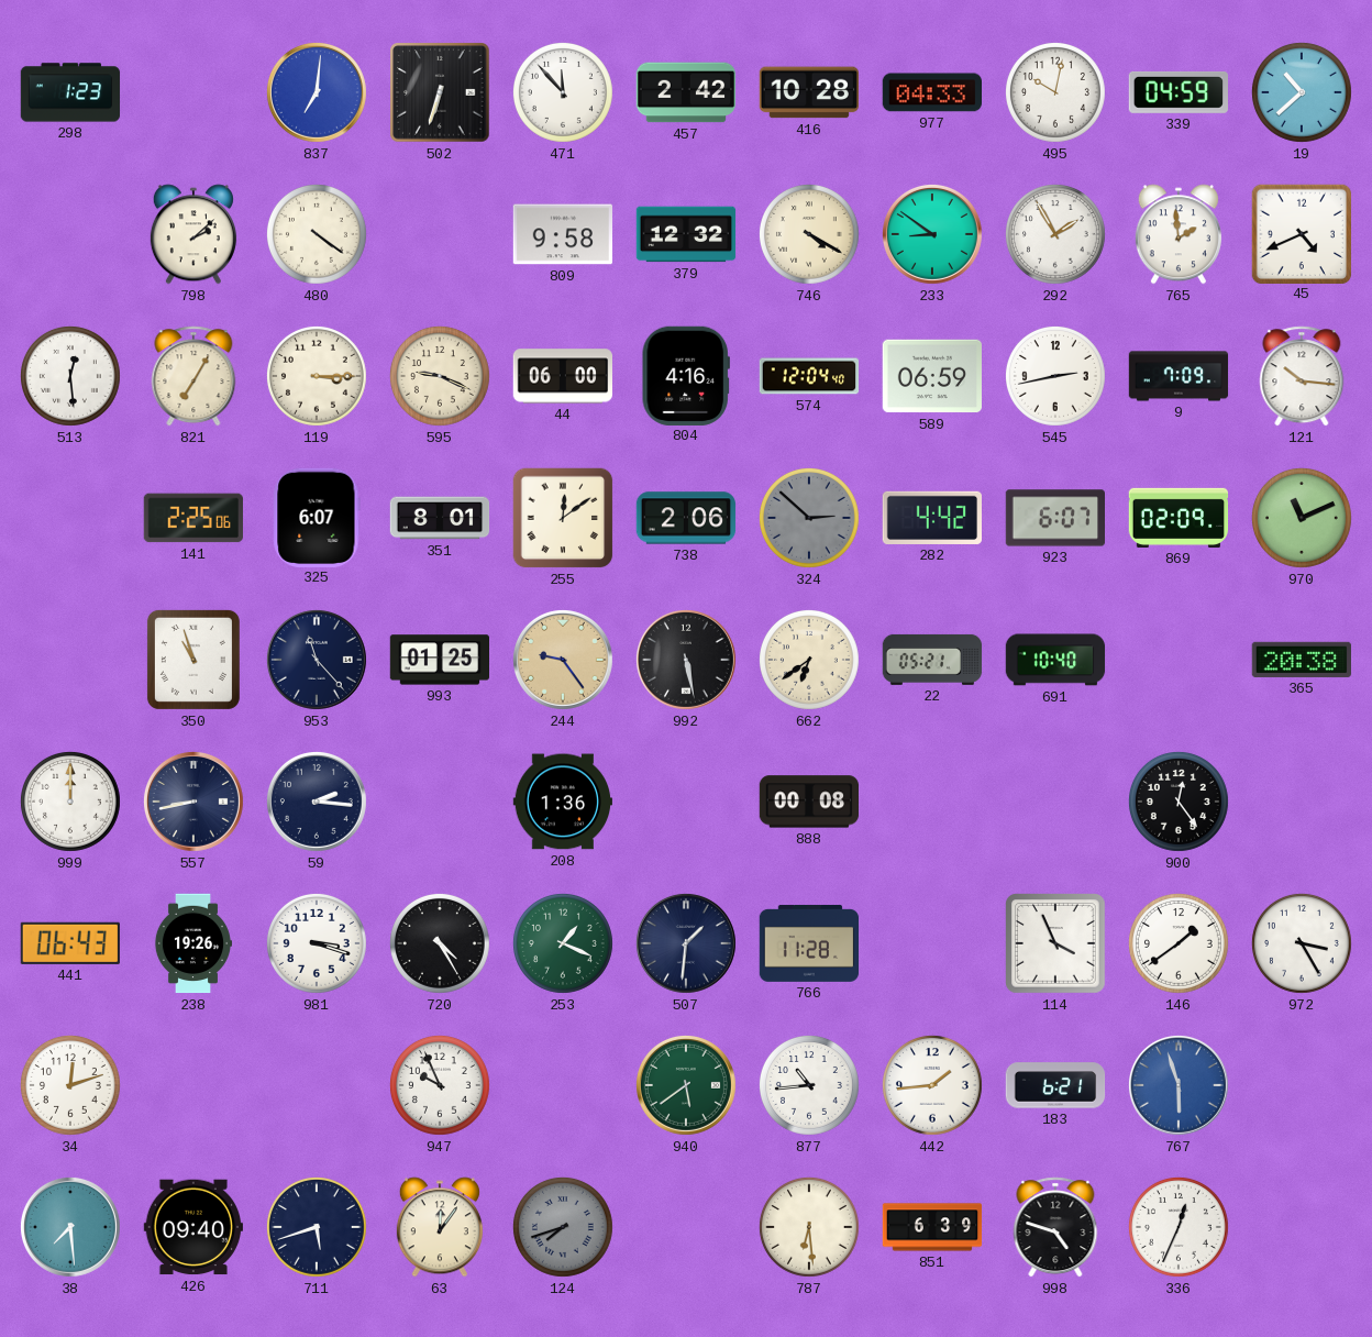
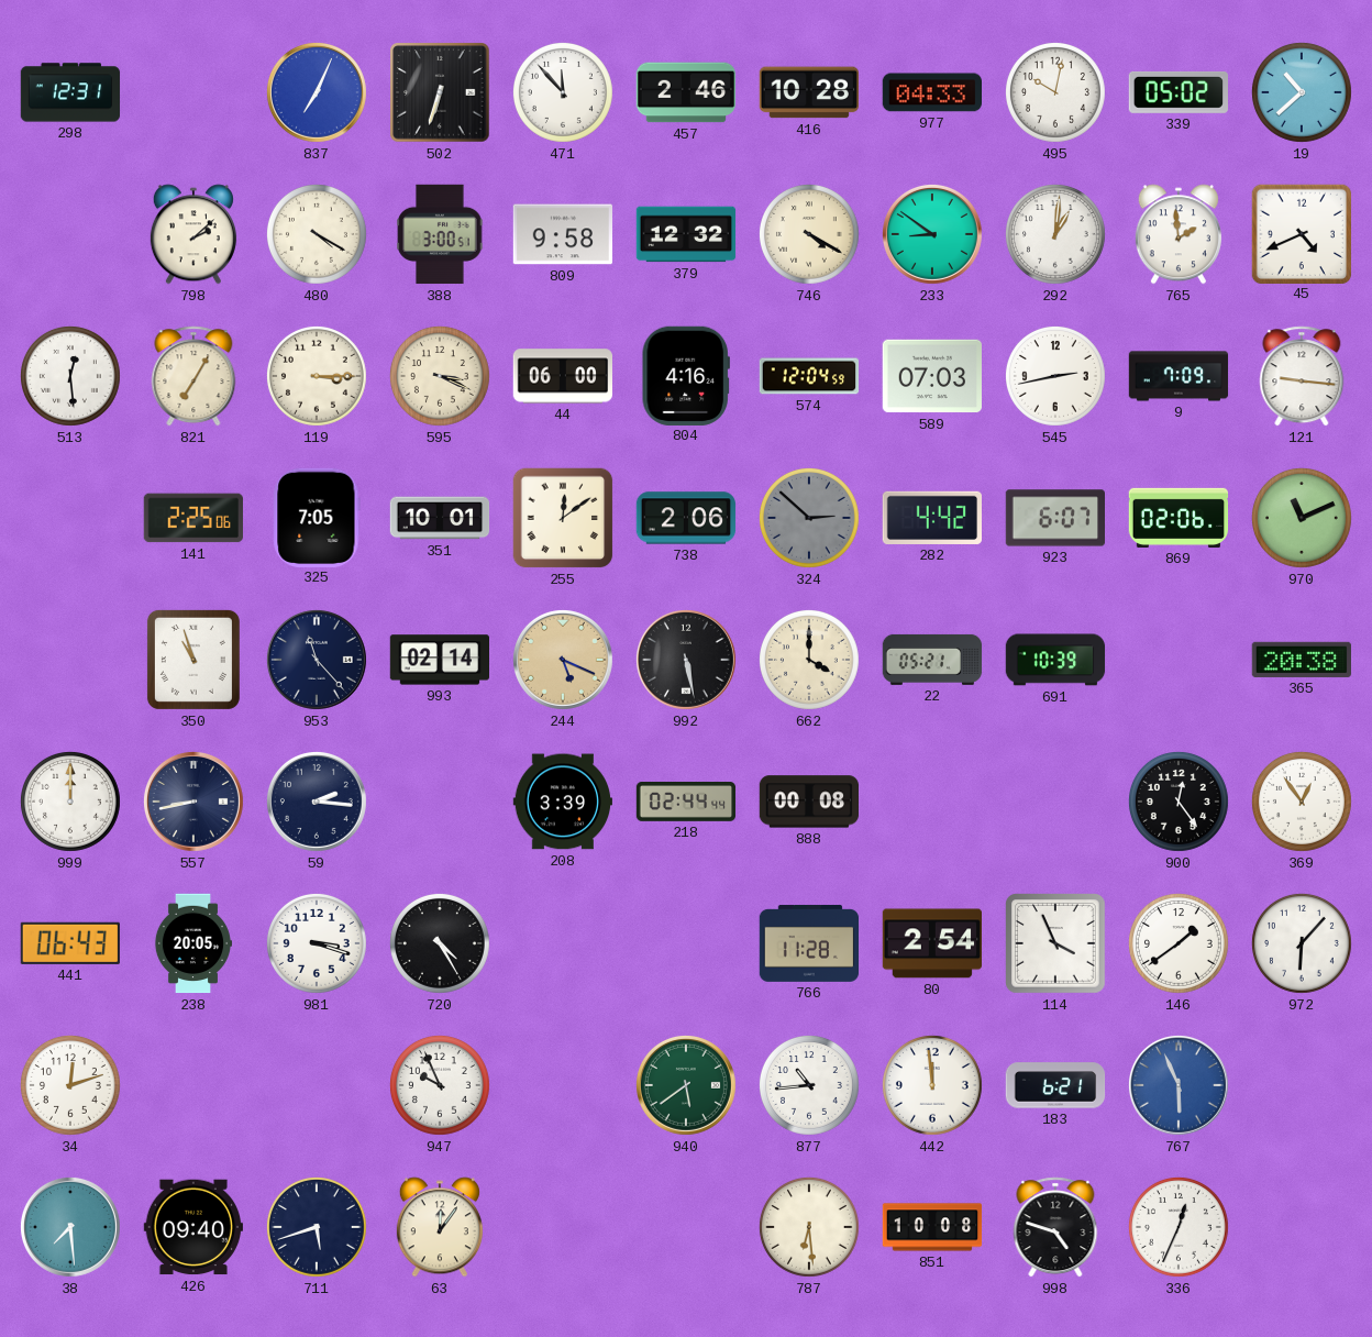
298: 1:23 -> 12:31 (70, 92)
837: 7:01 -> 7:04 (317, 92)
457: 2:42 -> 2:46 (686, 92)
339: 04:59 -> 05:02 (1177, 92)
480: 4:21 -> 4:20 (317, 234)
388: none -> 3:00 (440, 234)
292: 1:55 -> 1:01 (1055, 234)
595: 9:19 -> 3:19 (440, 376)
574: 12:04:40 -> 12:04:59 (809, 376)
589: 06:59 -> 07:03 (931, 376)
121: 10:16 -> 9:16 (1302, 376)
325: 6:07 -> 7:05 (317, 517)
351: 8:01 -> 10:01 (440, 518)
869: 02:09 -> 02:06 (1179, 518)
993: 01:25 -> 02:14 (440, 660)
244: 9:24 -> 5:19 (563, 660)
662: 6:39 -> 4:00 (809, 660)
691: 10:40 -> 10:39 (1055, 660)
208: 1:36 -> 3:39 (562, 802)
218: none -> 02:44 (686, 802)
369: none -> 12:54 (1302, 802)
238: 19:26 -> 20:05 (192, 943)
253: 1:19 -> none (563, 943)
507: 1:31 -> none (686, 943)
80: none -> 2:54 (931, 943)
972: 3:25 -> 6:07 (1302, 943)
442: 1:44 -> 11:59 (932, 1085)
767: 5:57 -> 5:56 (1179, 1085)
124: 7:42 -> none (563, 1227)
851: 6:39 -> 10:08 (932, 1227)
